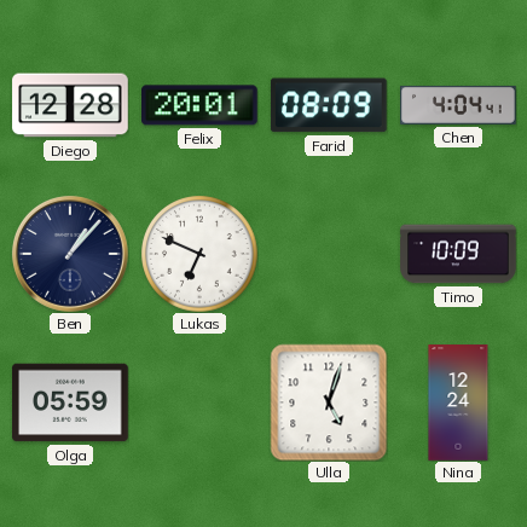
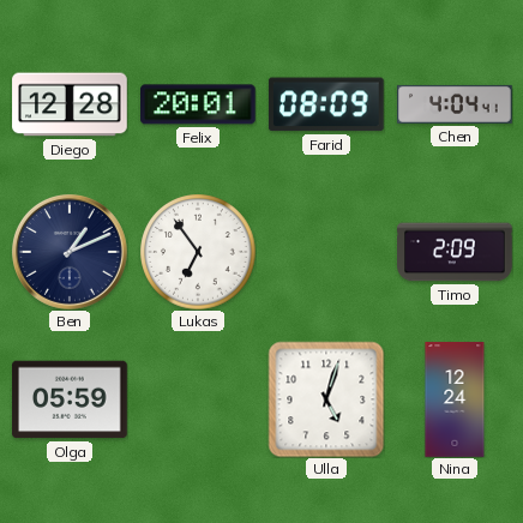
Ben: 1:07 -> 1:11 (70, 252)
Lukas: 6:49 -> 6:54 (198, 252)
Timo: 10:09 -> 2:09 (455, 252)
